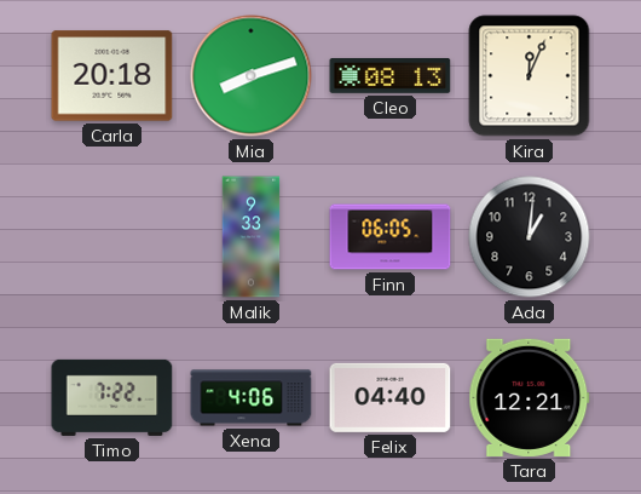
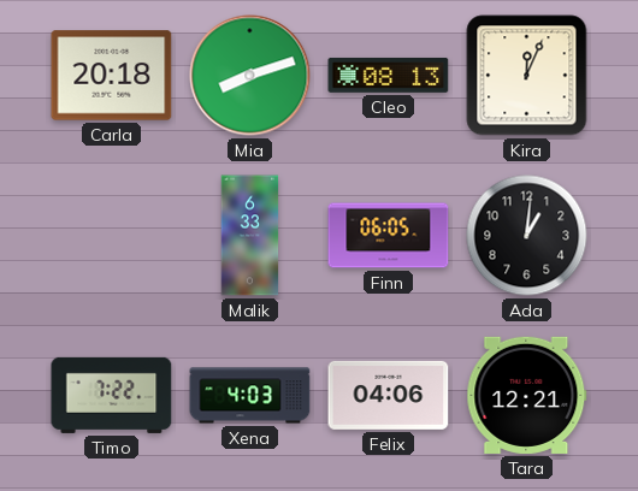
Malik: 9:33 -> 6:33 (250, 236)
Xena: 4:06 -> 4:03 (250, 396)
Felix: 04:40 -> 04:06 (389, 395)
